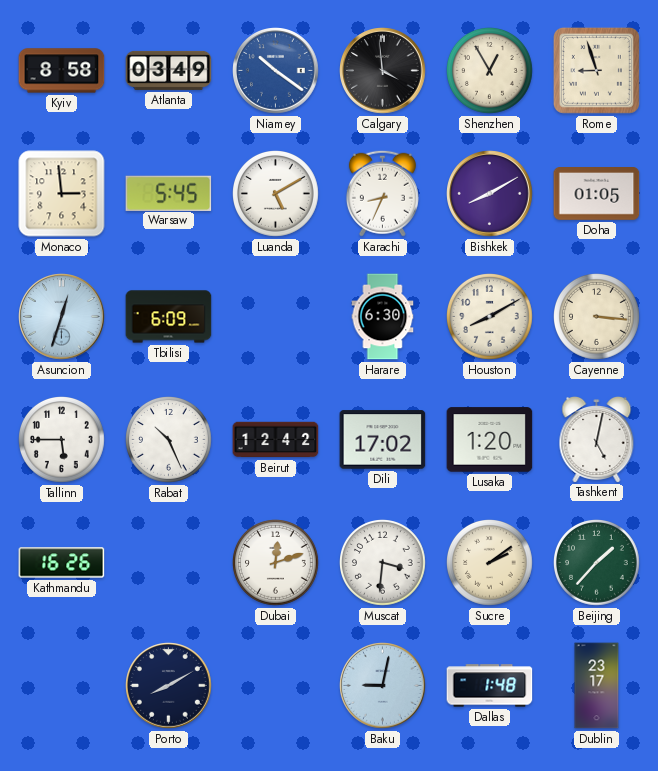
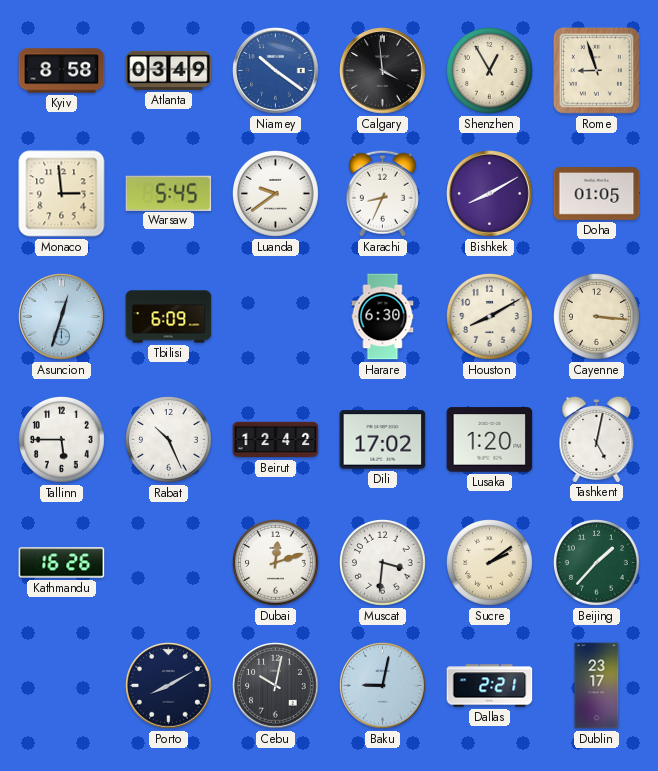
Luanda: 5:10 -> 9:39 (276, 194)
Cebu: none -> 10:02 (276, 686)
Dallas: 1:48 -> 2:21 (490, 686)
